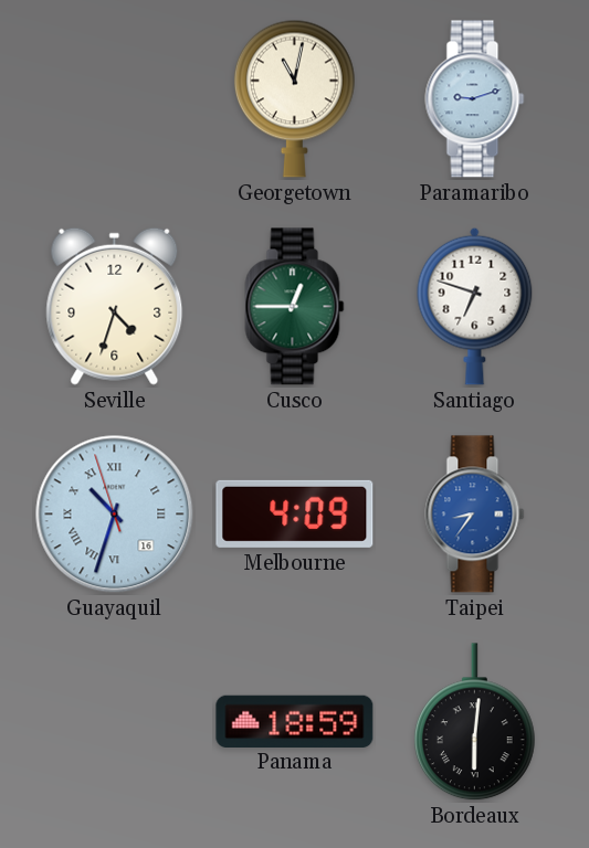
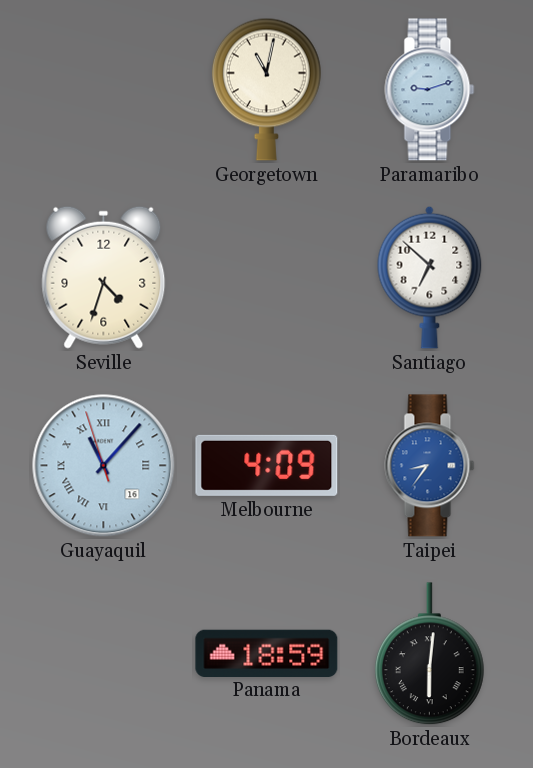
Cusco: 12:45 -> none (295, 307)
Santiago: 6:48 -> 6:52 (430, 277)
Guayaquil: 10:32 -> 11:06 (104, 466)
